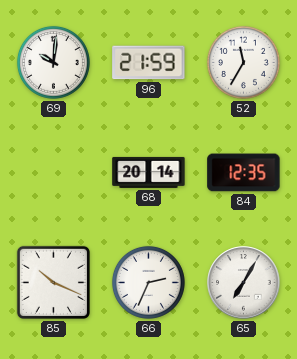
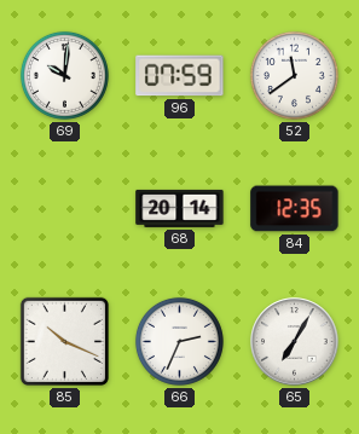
96: 21:59 -> 07:59 (180, 76)
52: 11:35 -> 11:39 (294, 75)
